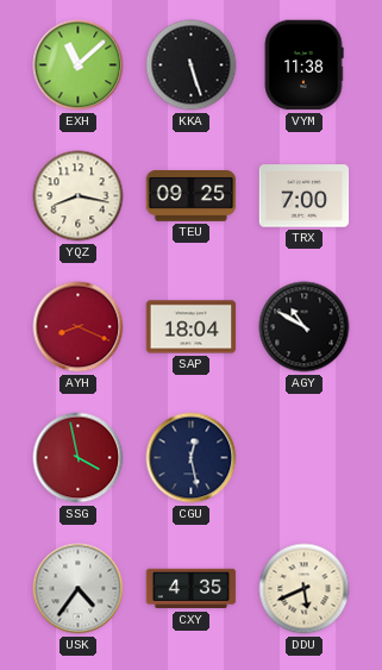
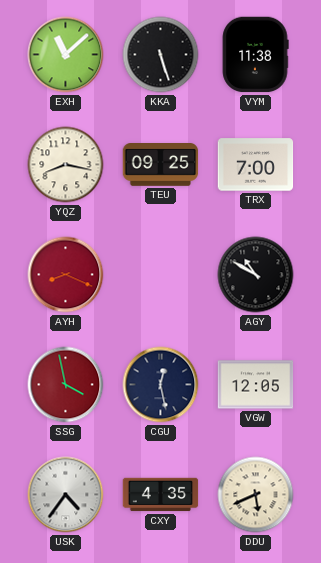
SAP: 18:04 -> none (192, 327)
VGW: none -> 12:05 (256, 385)
